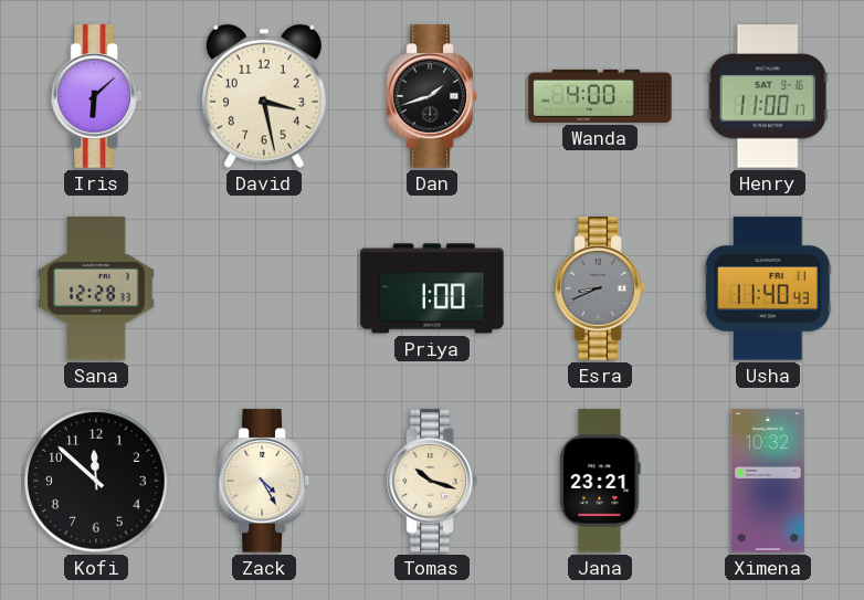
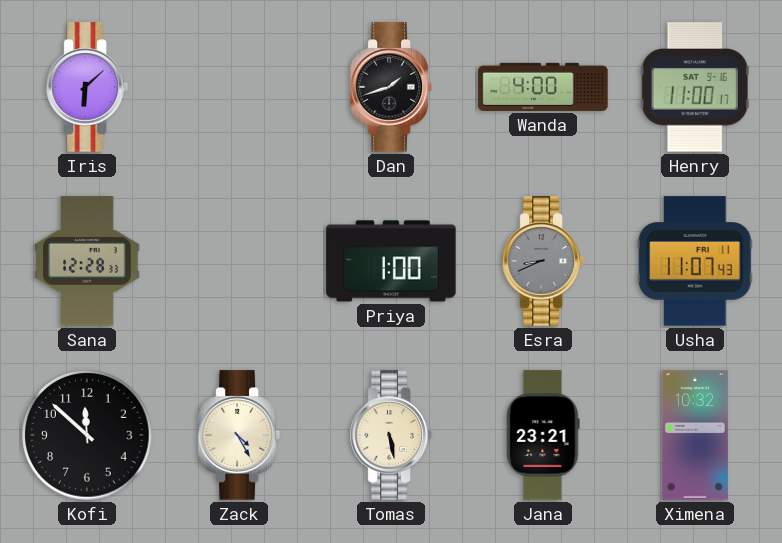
David: 3:28 -> none (264, 96)
Usha: 11:40 -> 11:07 (695, 261)
Tomas: 10:18 -> 5:28 (391, 435)
